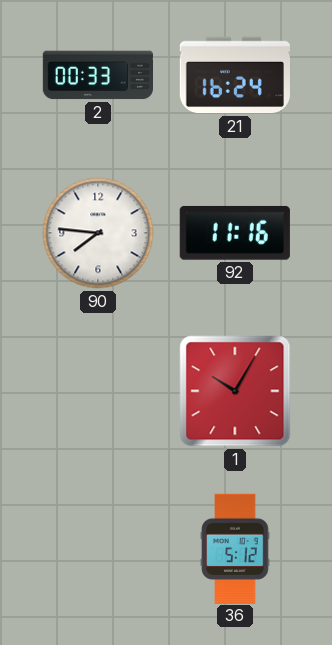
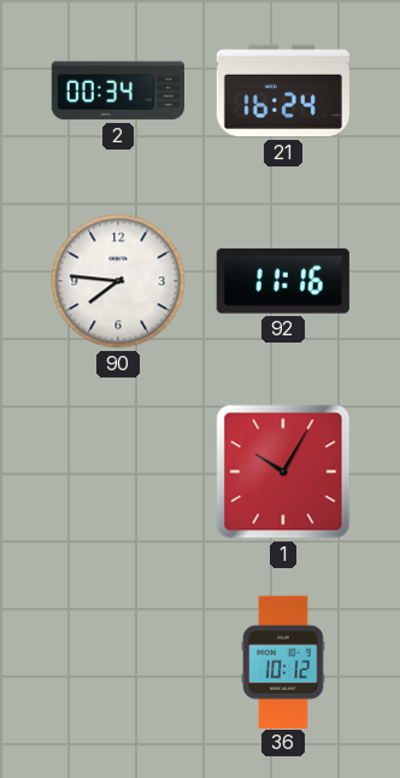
2: 00:33 -> 00:34 (117, 90)
36: 5:12 -> 10:12 (283, 661)
